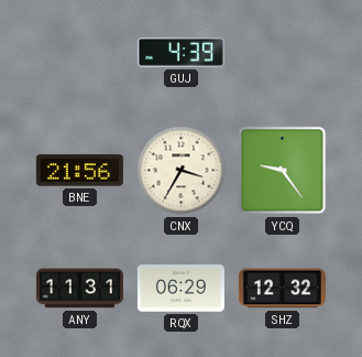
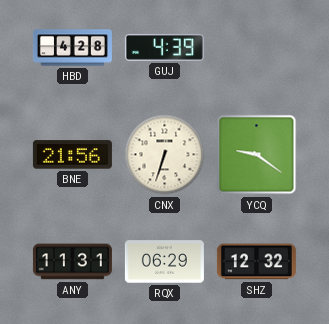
HBD: none -> 4:28 (72, 48)
CNX: 3:35 -> 6:33 (165, 155)
YCQ: 9:24 -> 9:21 (257, 155)
